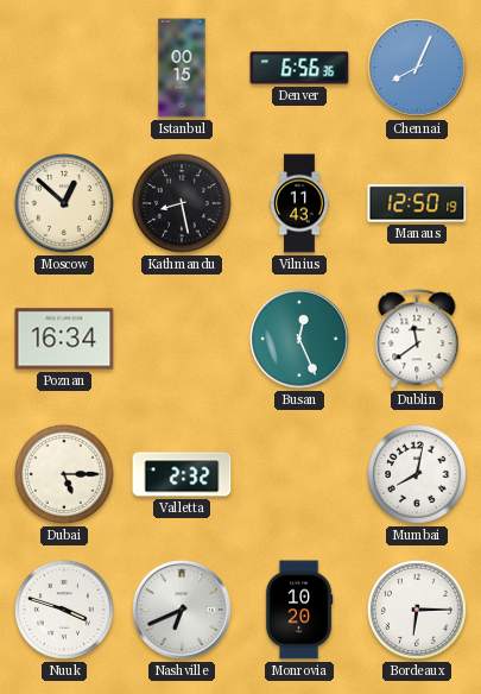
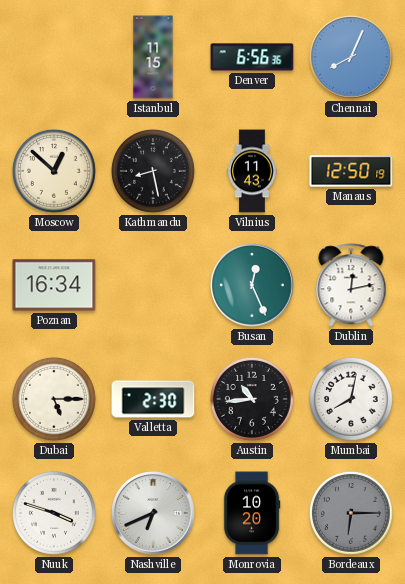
Istanbul: 00:15 -> 11:15 (153, 57)
Dublin: 11:39 -> 12:13 (351, 285)
Valletta: 2:32 -> 2:30 (153, 399)
Austin: none -> 10:44 (252, 399)
Bordeaux dial: white -> grey (351, 513)
